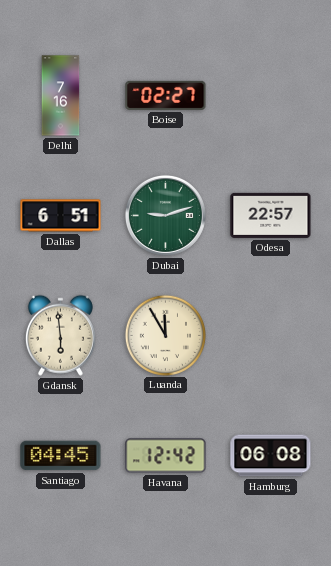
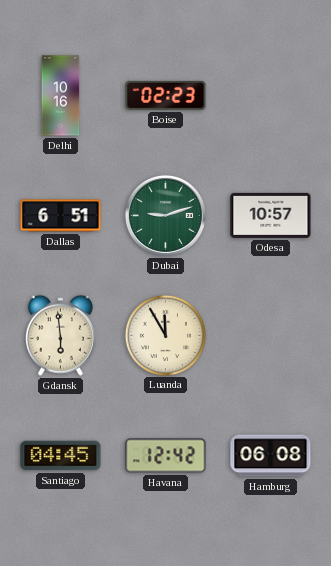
Delhi: 7:16 -> 10:16 (61, 96)
Boise: 02:27 -> 02:23 (166, 95)
Odesa: 22:57 -> 10:57 (271, 215)
